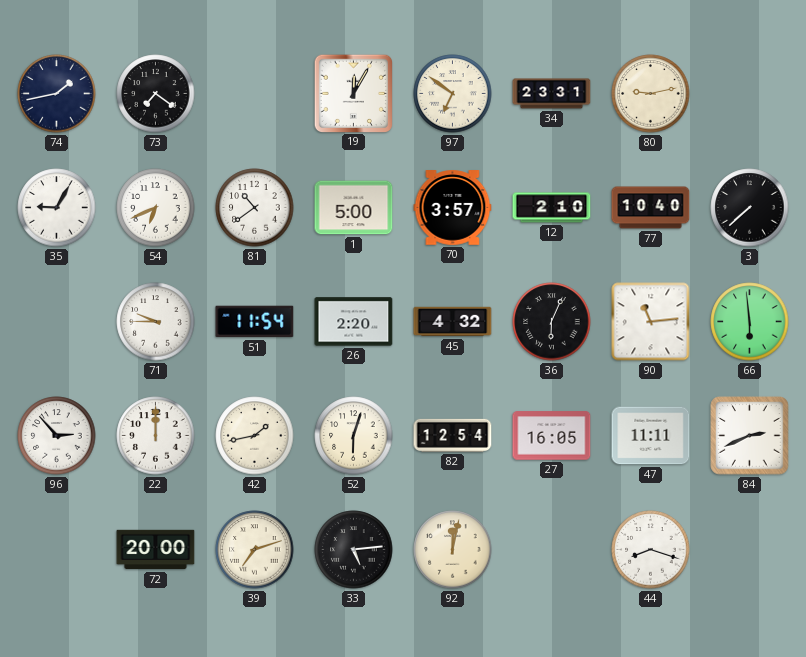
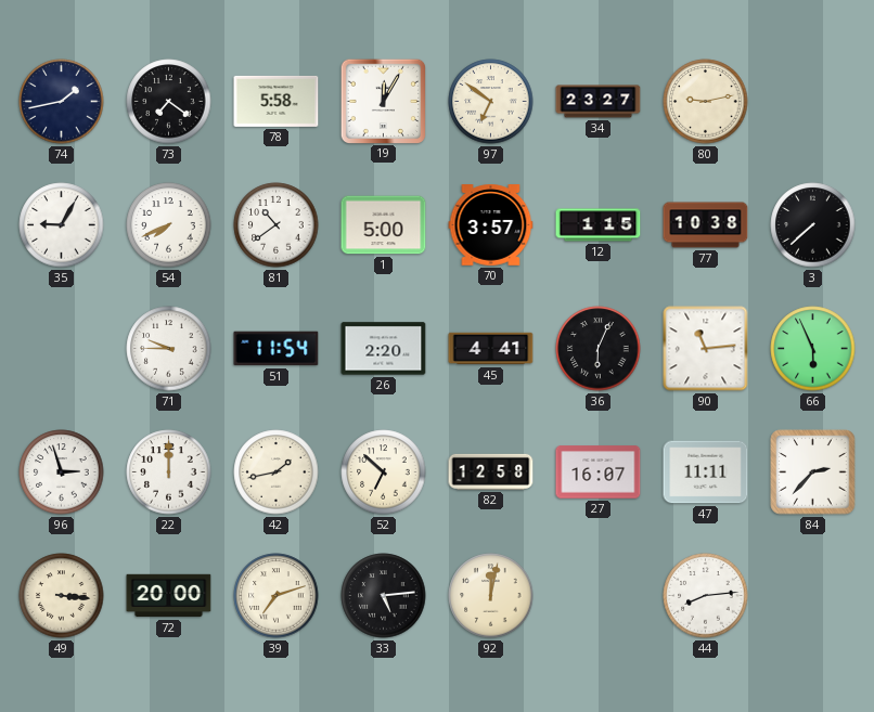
78: none -> 5:58 (277, 101)
34: 23:31 -> 23:27 (599, 102)
54: 6:41 -> 7:41 (169, 225)
12: 2:10 -> 1:15 (599, 225)
77: 10:40 -> 10:38 (706, 225)
45: 4:32 -> 4:41 (491, 349)
66: 5:59 -> 5:56 (813, 349)
96: 2:53 -> 2:57 (62, 472)
52: 6:03 -> 6:52 (384, 472)
82: 12:54 -> 12:58 (491, 471)
27: 16:05 -> 16:07 (599, 472)
84: 2:41 -> 2:37 (813, 472)
49: none -> 3:16 (62, 596)
44: 8:18 -> 8:14 (706, 596)
